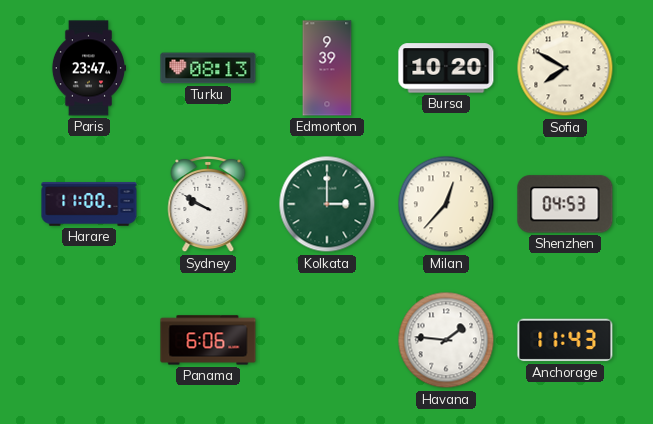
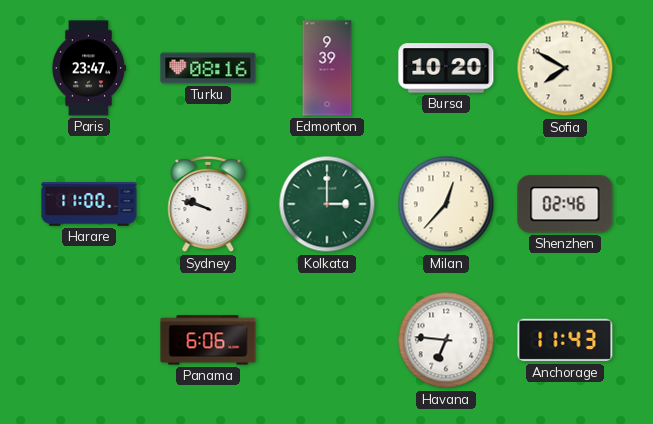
Turku: 08:13 -> 08:16 (208, 68)
Sydney: 9:50 -> 9:48 (208, 205)
Shenzhen: 04:53 -> 02:46 (565, 204)
Havana: 1:46 -> 6:46 (446, 340)
